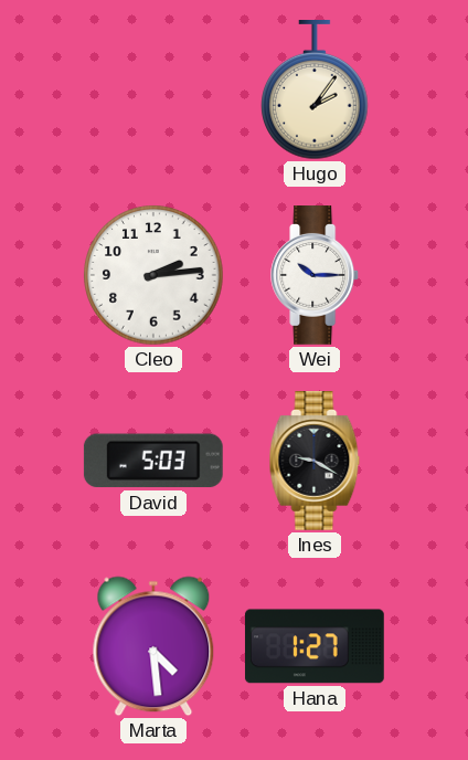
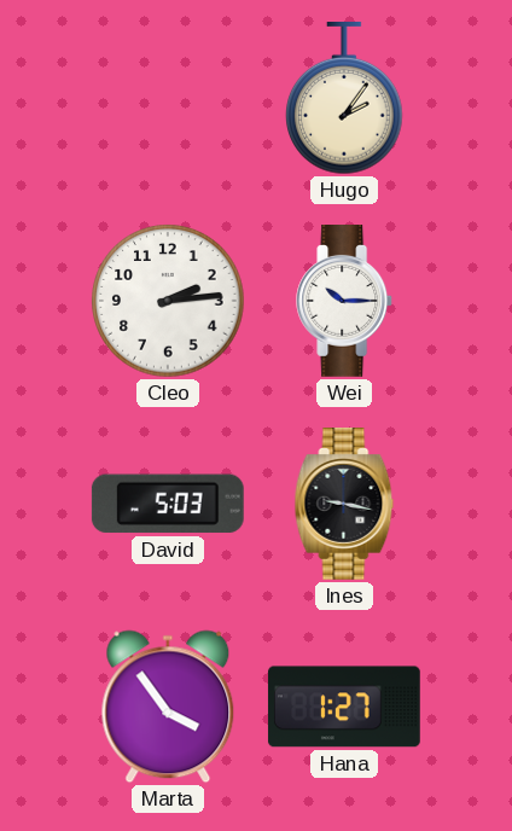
Ines: 9:20 -> 9:17 (344, 505)
Marta: 4:29 -> 3:54 (168, 707)
